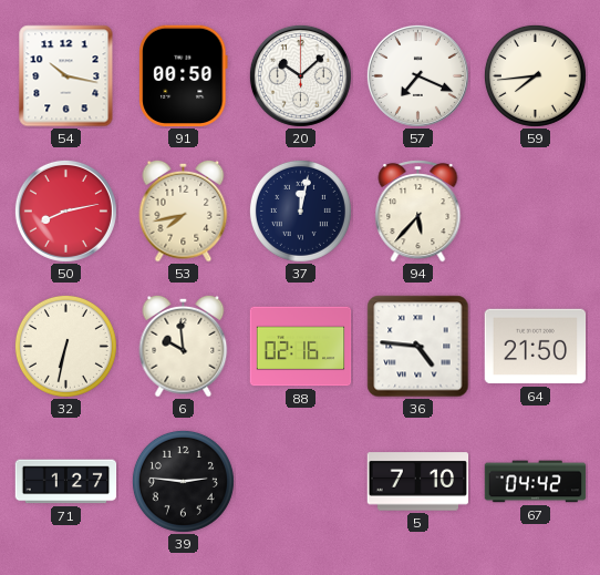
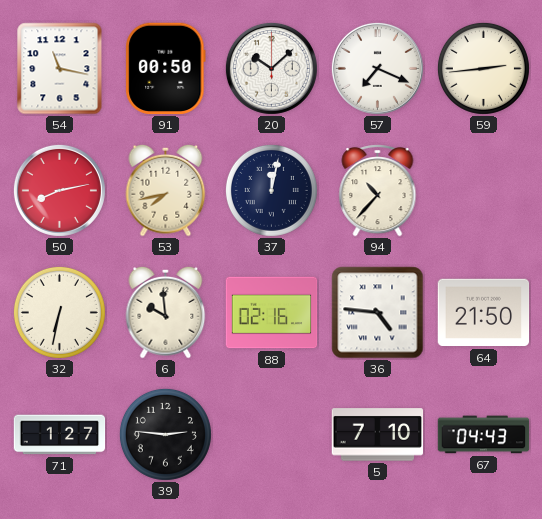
54: 10:17 -> 11:17 (60, 69)
59: 7:44 -> 2:44 (483, 68)
94: 5:37 -> 10:37 (378, 191)
67: 04:42 -> 04:43 (484, 435)
